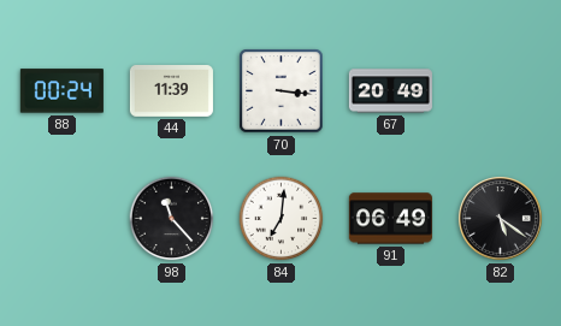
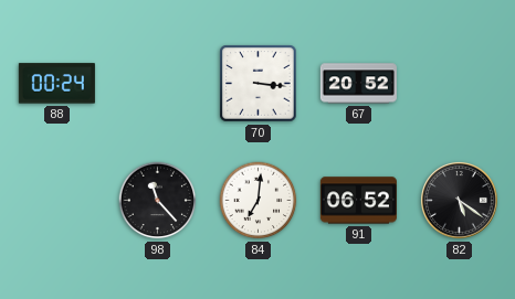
44: 11:39 -> none (171, 91)
67: 20:49 -> 20:52 (358, 84)
91: 06:49 -> 06:52 (358, 201)
